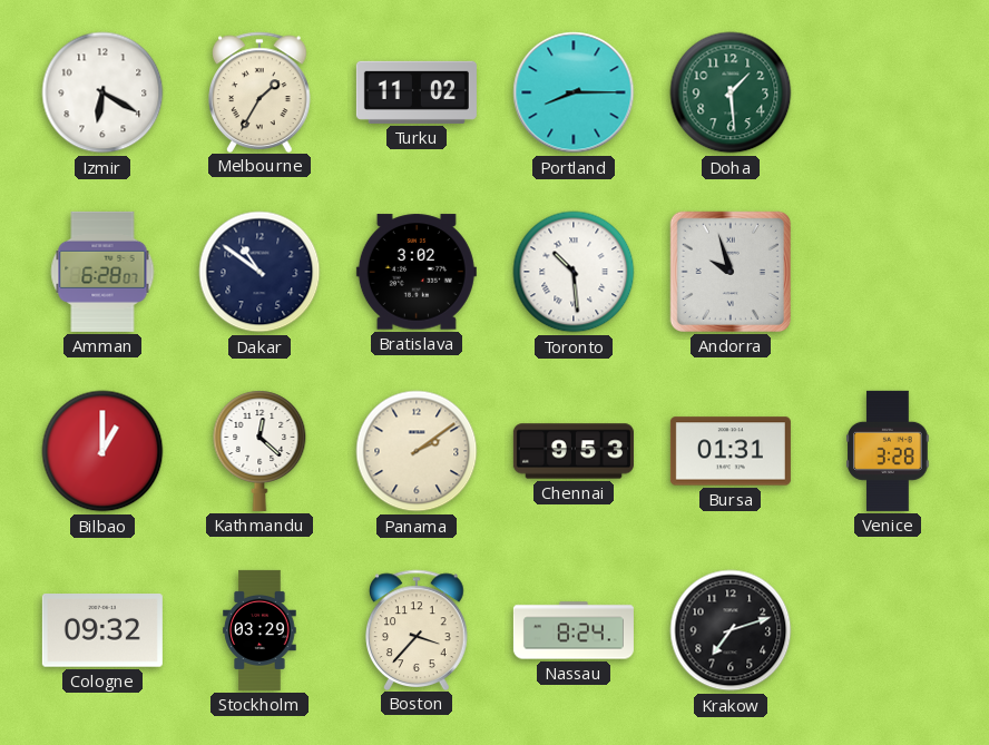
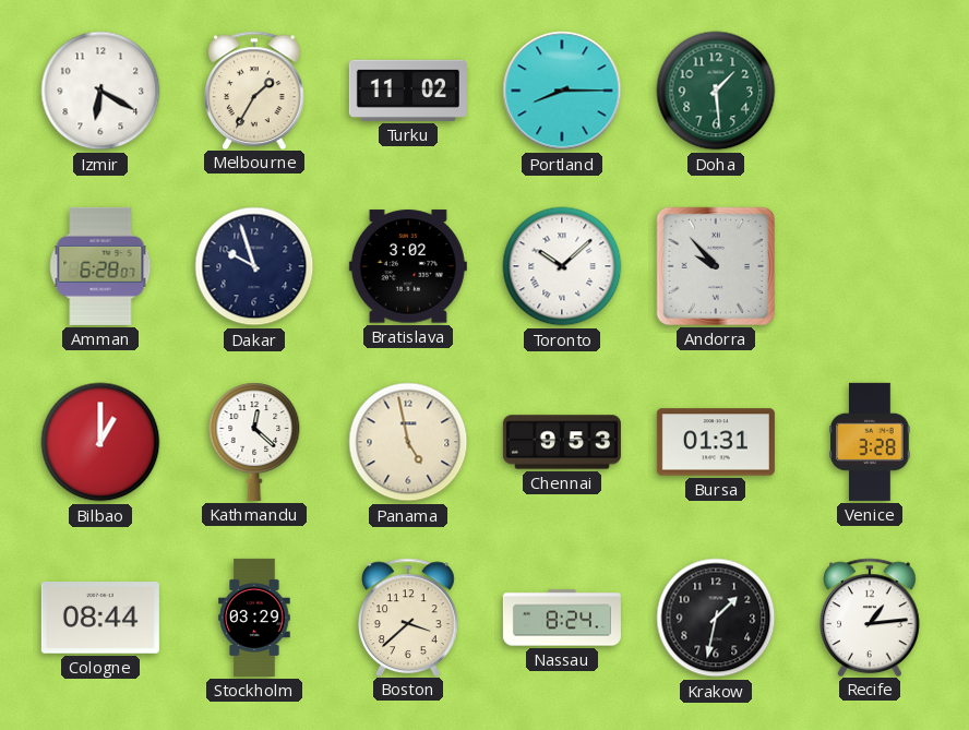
Dakar: 10:51 -> 9:57 (254, 266)
Toronto: 10:29 -> 10:08 (562, 266)
Andorra: 9:57 -> 9:53 (716, 266)
Panama: 2:09 -> 4:58 (408, 442)
Cologne: 09:32 -> 08:44 (100, 619)
Boston: 3:37 -> 3:38 (409, 617)
Krakow: 7:12 -> 1:32 (716, 618)
Recife: none -> 1:14 (871, 617)
